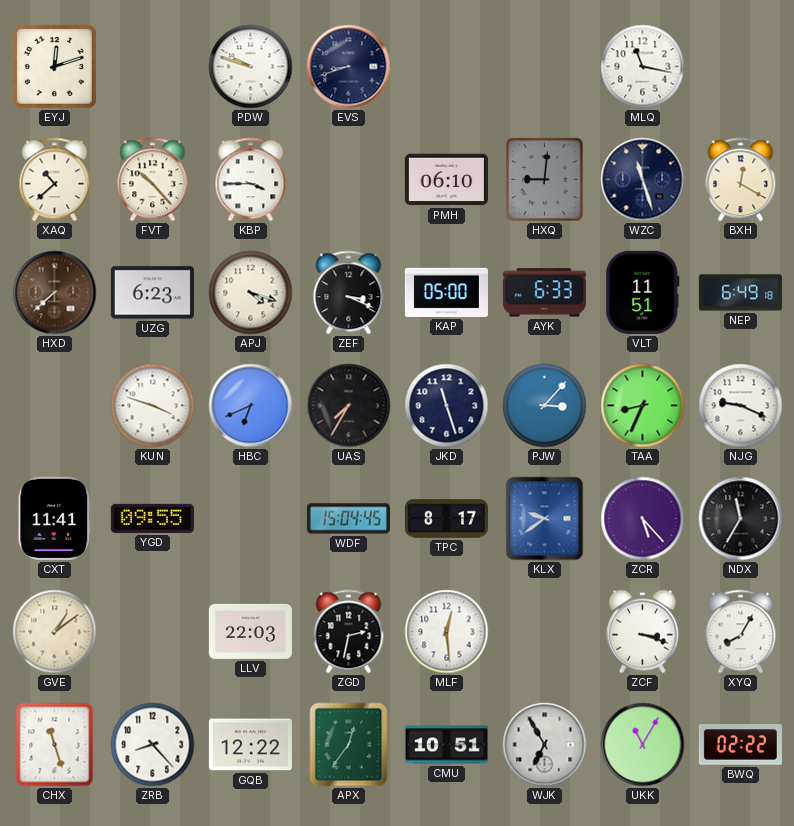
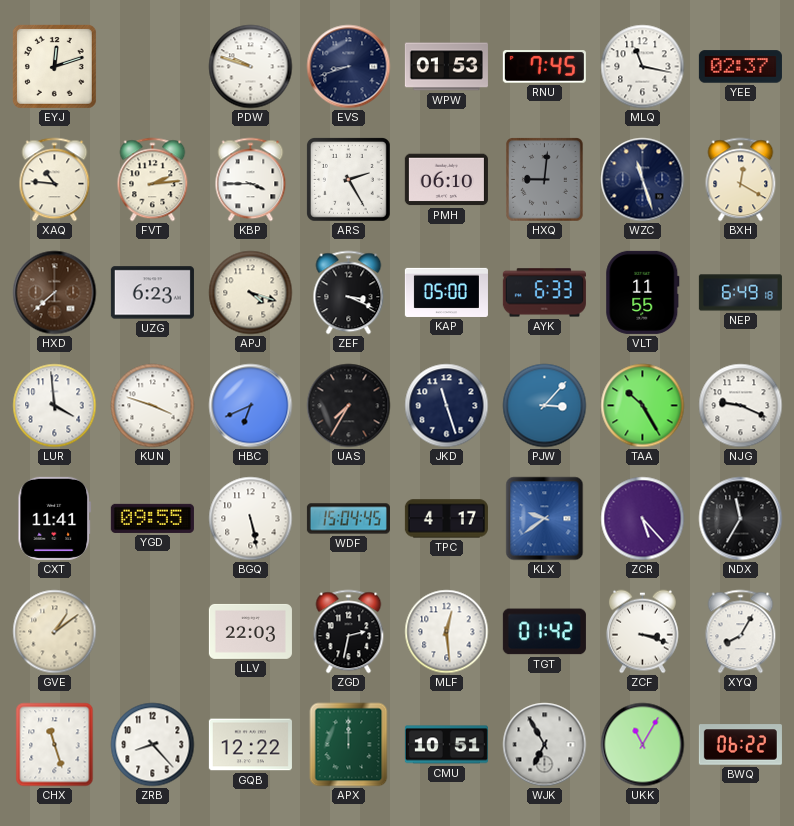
WPW: none -> 01:53 (446, 67)
RNU: none -> 7:45 (544, 67)
YEE: none -> 02:37 (740, 67)
XAQ: 10:38 -> 10:46 (55, 180)
FVT: 10:23 -> 2:14 (153, 180)
ARS: none -> 2:25 (349, 180)
VLT: 11:51 -> 11:55 (643, 292)
LUR: none -> 3:59 (55, 406)
TAA: 8:34 -> 10:25 (643, 406)
BGQ: none -> 5:28 (251, 519)
TPC: 8:17 -> 4:17 (446, 519)
TGT: none -> 01:42 (544, 632)
APX: 12:36 -> 12:00 (349, 745)
BWQ: 02:22 -> 06:22 (740, 745)
